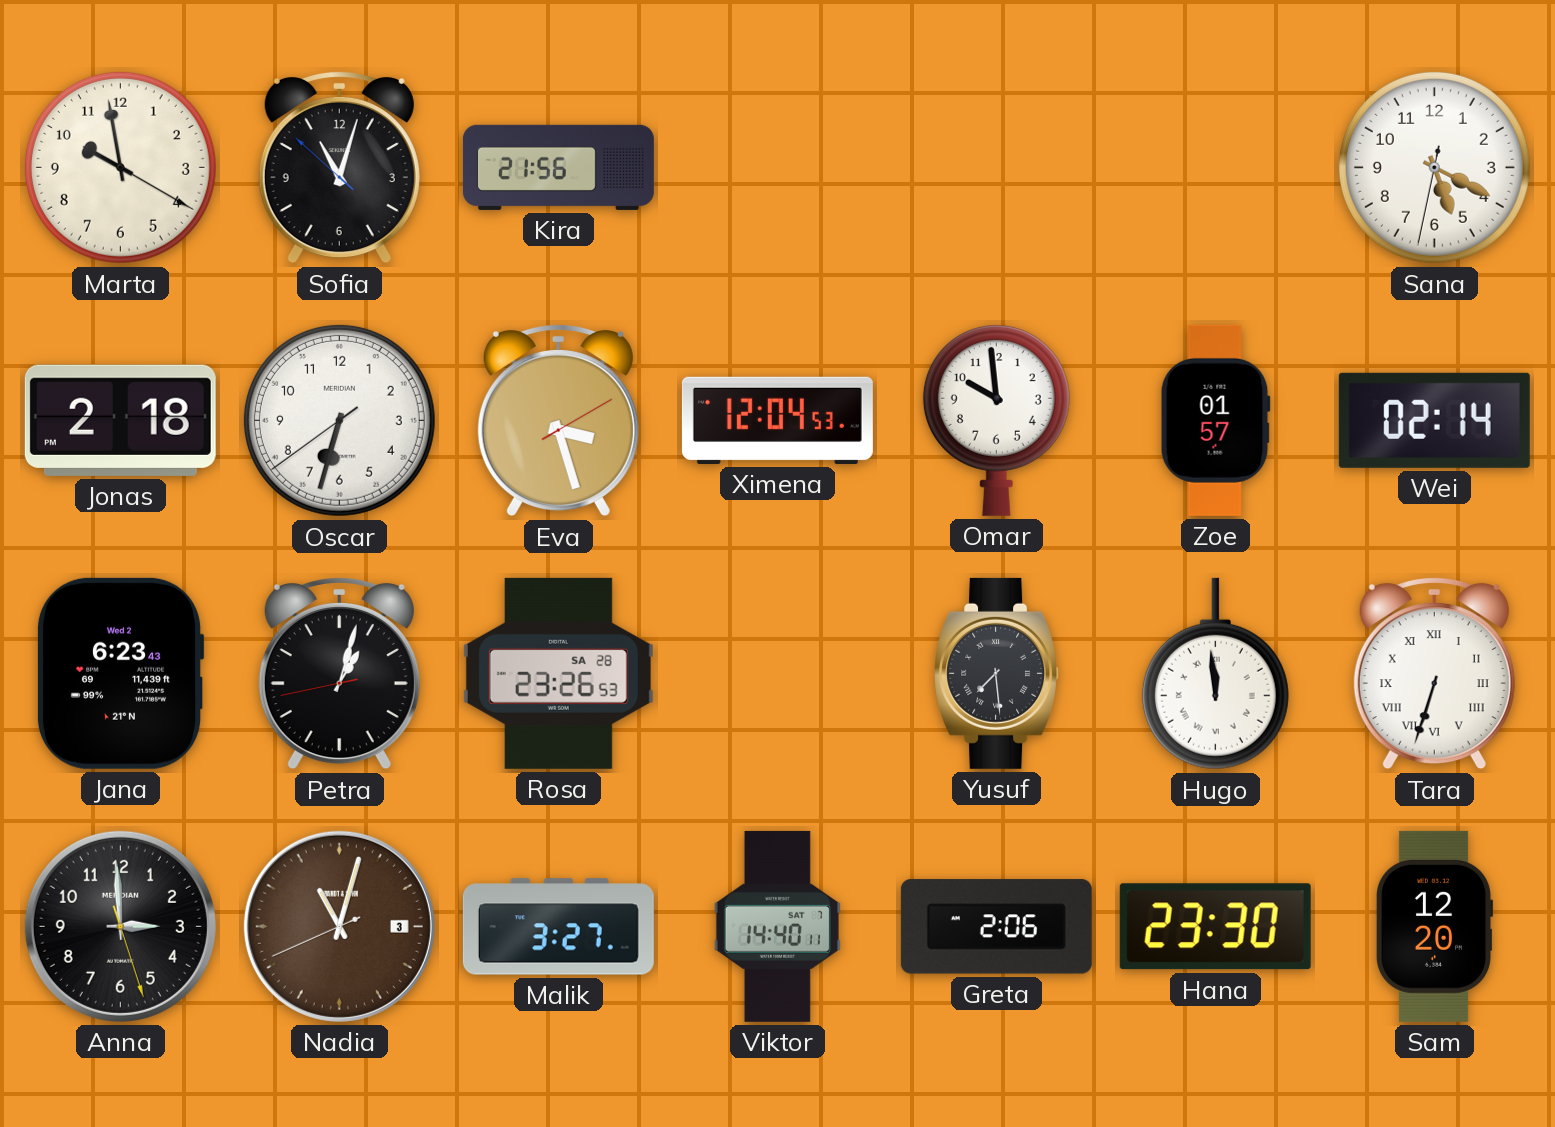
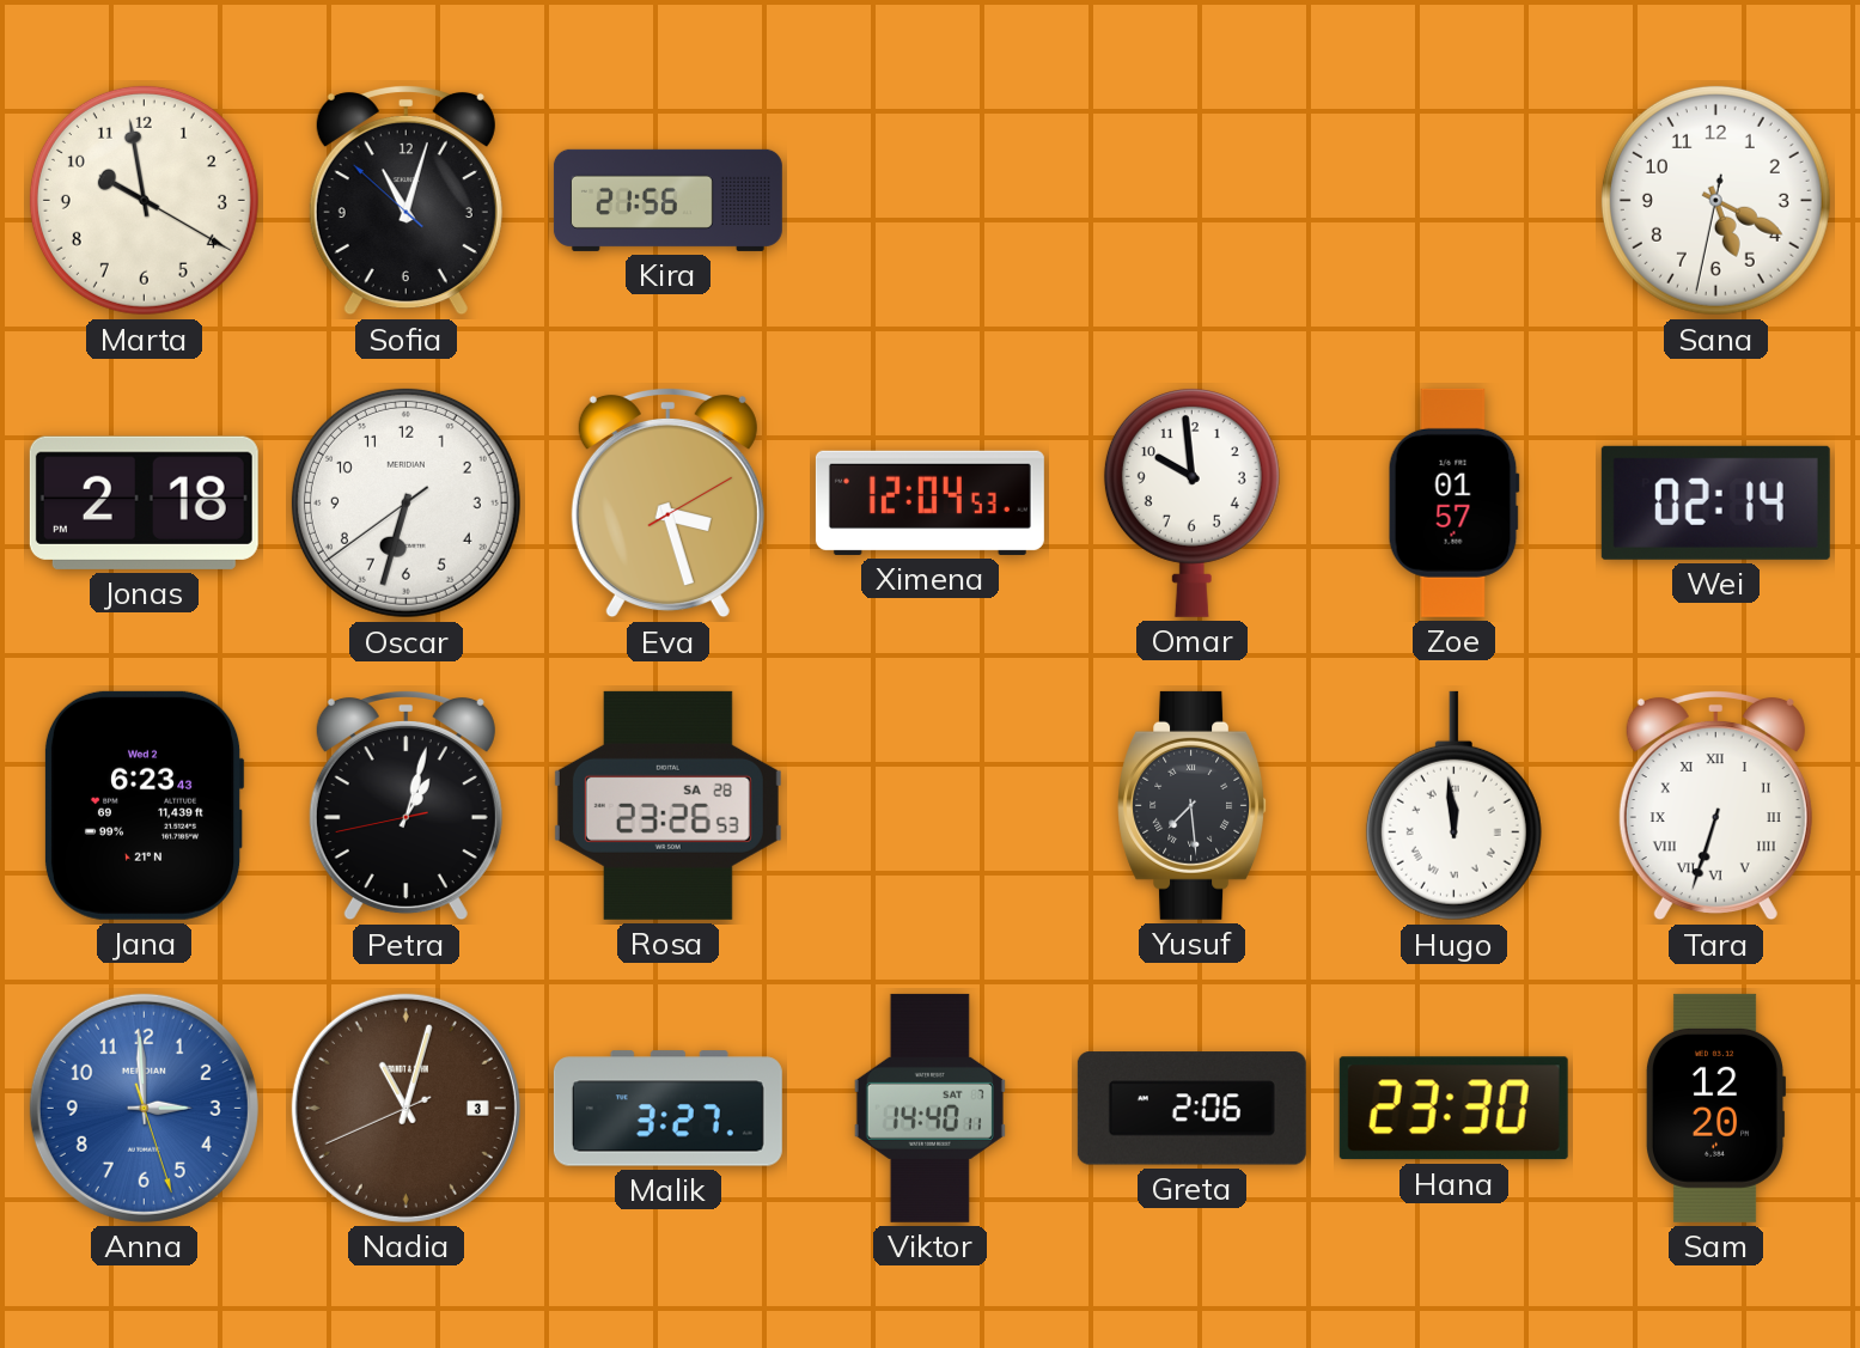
Anna dial: black -> blue (144, 1108)
